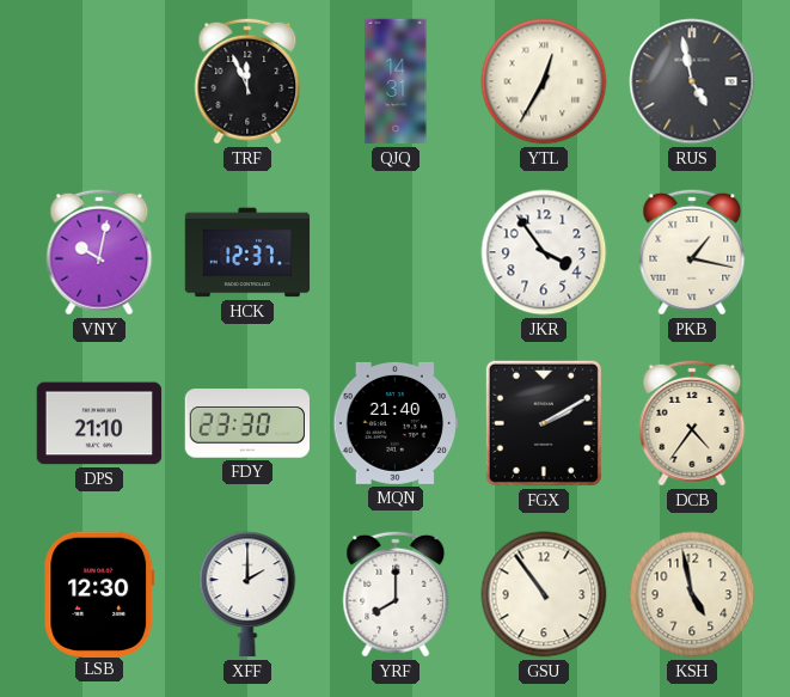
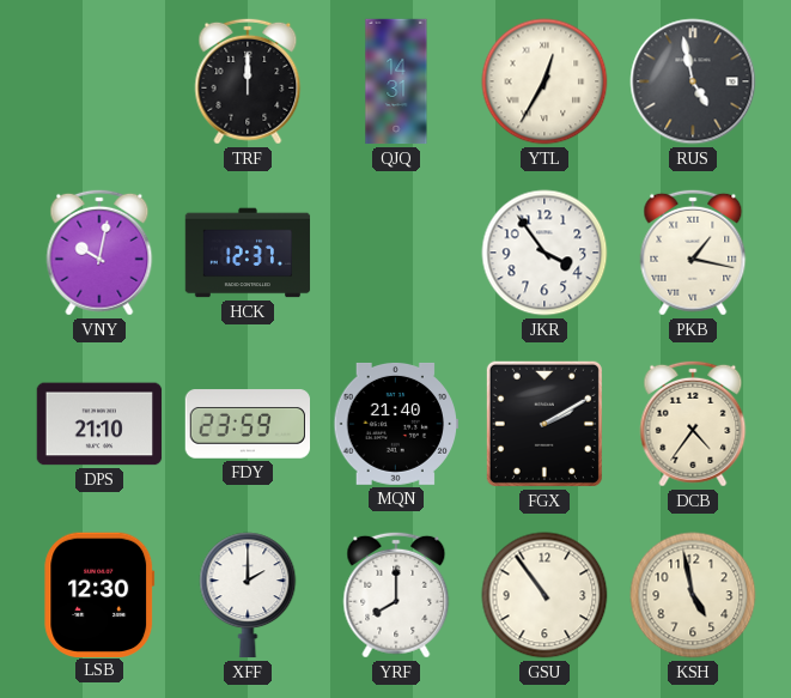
TRF: 11:56 -> 12:00 (248, 81)
FDY: 23:30 -> 23:59 (247, 424)
